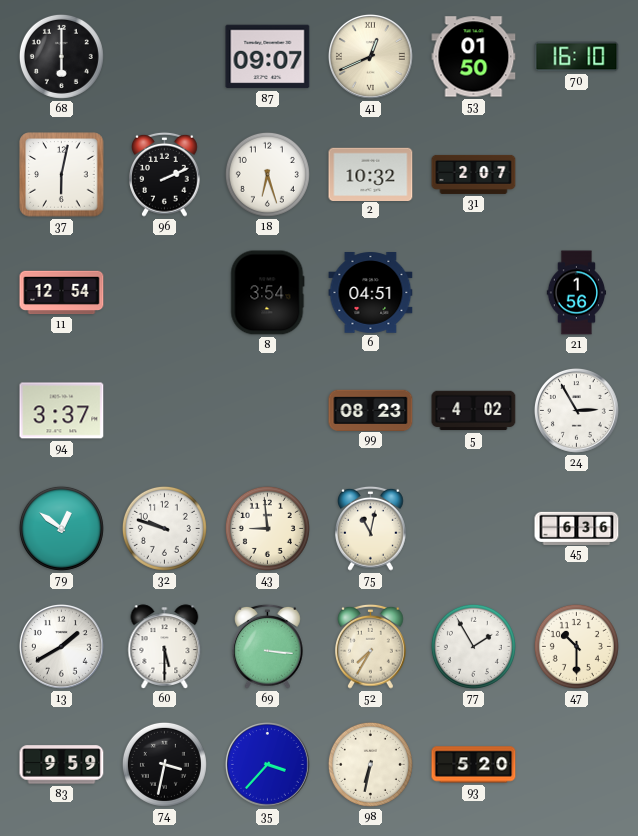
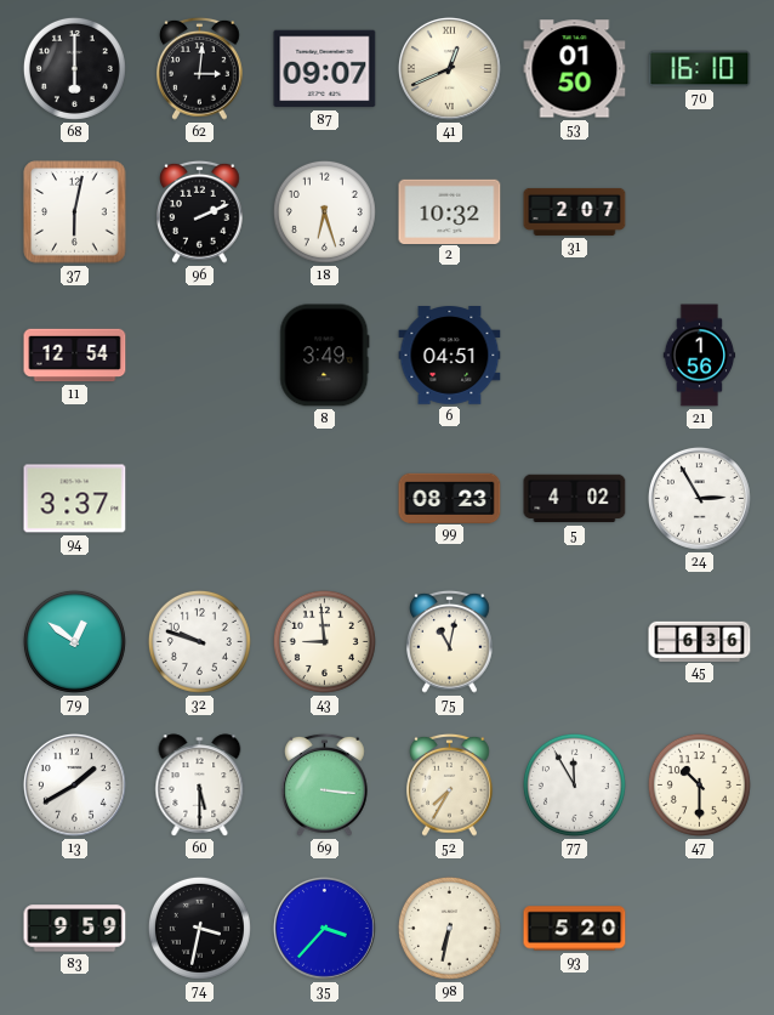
62: none -> 3:01 (200, 68)
8: 3:54 -> 3:49 (325, 356)
77: 1:55 -> 11:55 (574, 784)
